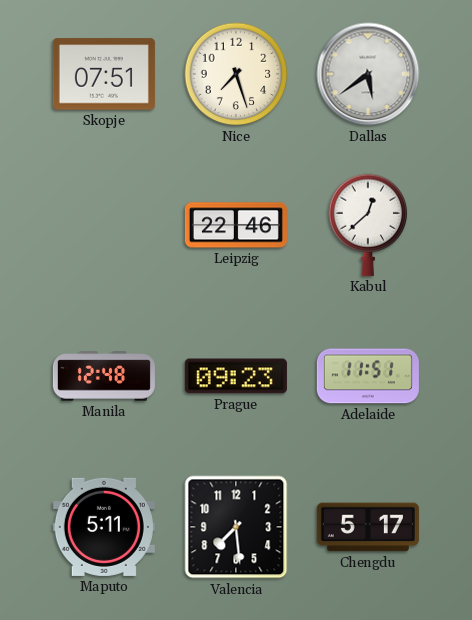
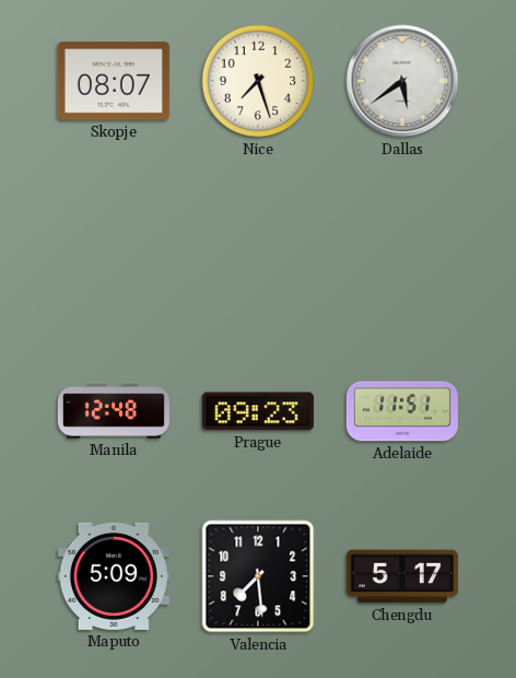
Skopje: 07:51 -> 08:07 (114, 81)
Leipzig: 22:46 -> none (236, 225)
Kabul: 12:38 -> none (368, 225)
Maputo: 5:11 -> 5:09 (114, 576)
